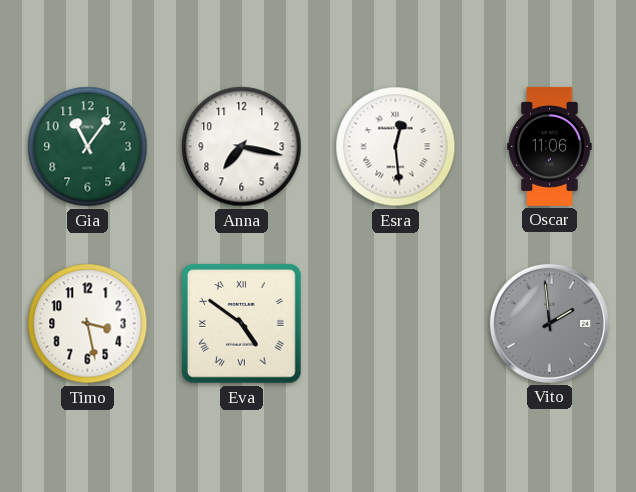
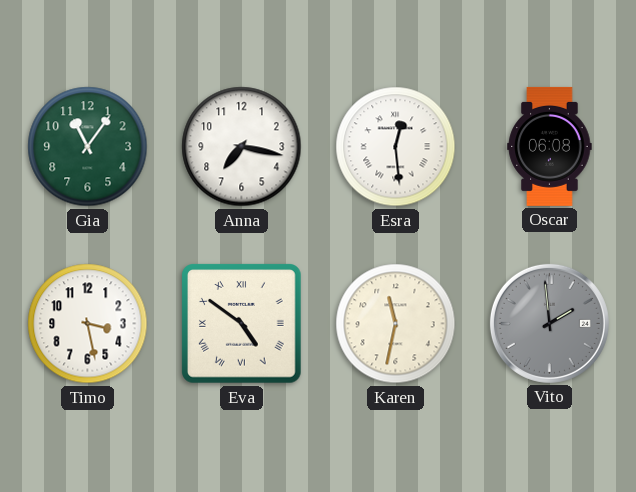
Oscar: 11:06 -> 06:08 (550, 146)
Karen: none -> 11:32 (396, 324)
